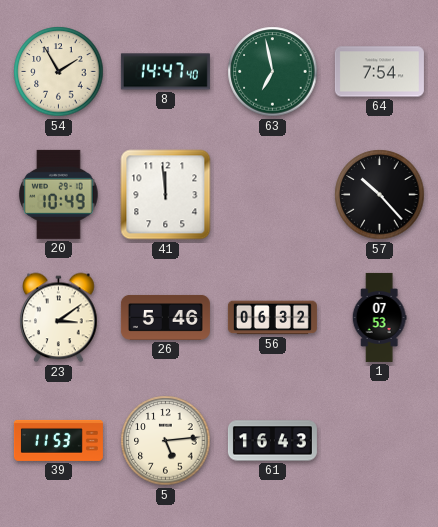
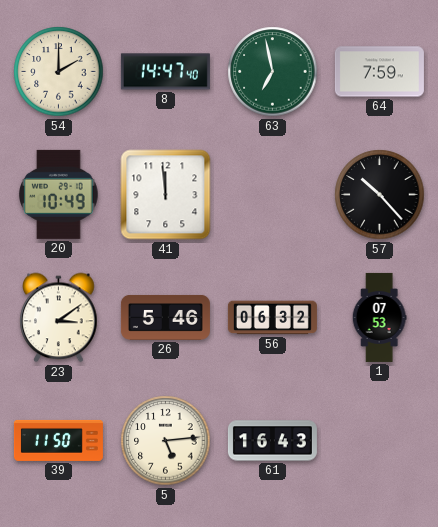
54: 1:55 -> 2:00 (59, 72)
64: 7:54 -> 7:59 (379, 72)
39: 11:53 -> 11:50 (58, 440)
